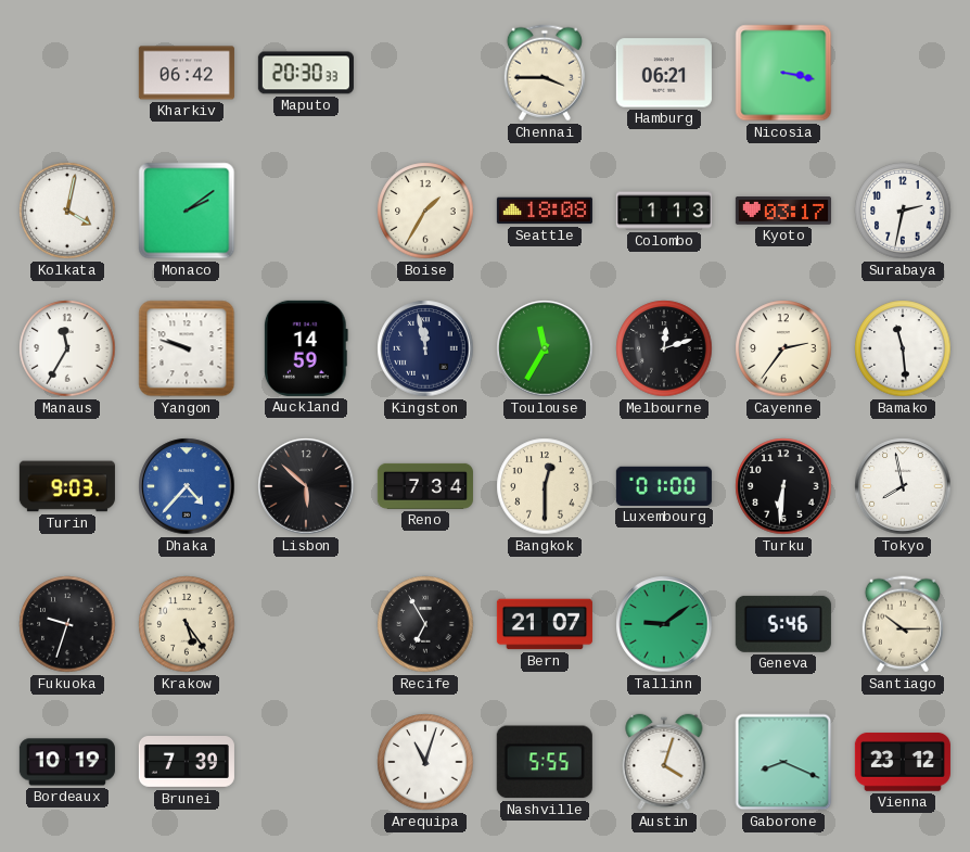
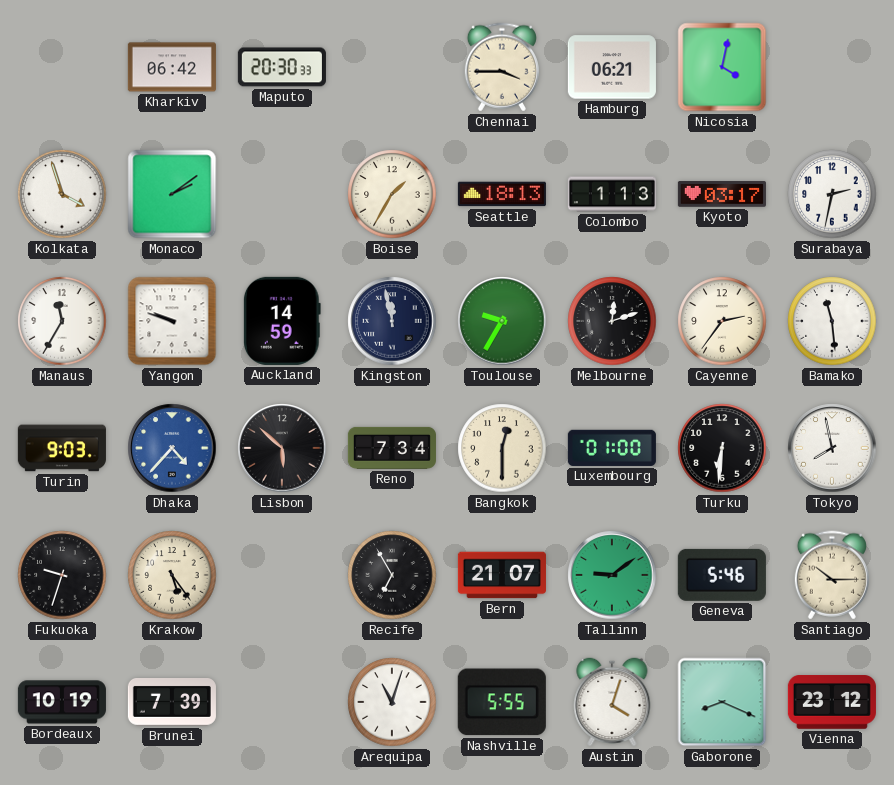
Nicosia: 3:17 -> 4:02 (722, 67)
Kolkata: 4:02 -> 3:57 (62, 194)
Seattle: 18:08 -> 18:13 (502, 194)
Toulouse: 11:35 -> 9:35 (502, 321)
